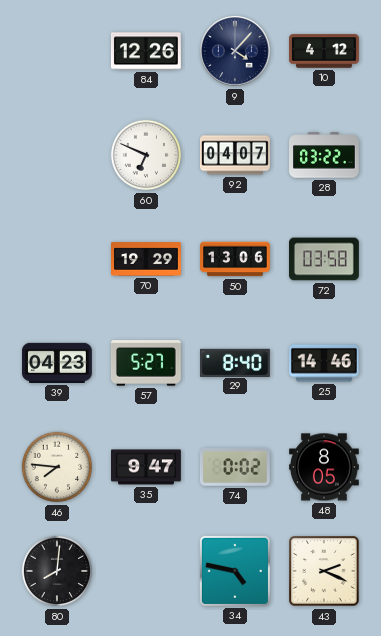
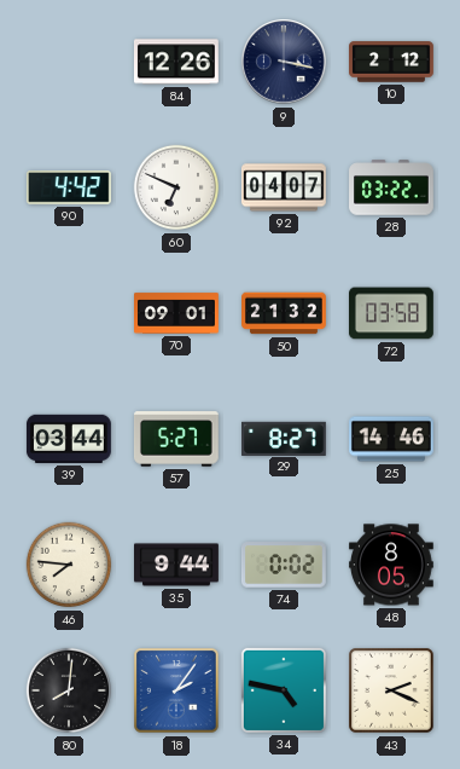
9: 4:07 -> 3:17 (284, 62)
10: 4:12 -> 2:12 (392, 62)
90: none -> 4:42 (69, 189)
70: 19:29 -> 09:01 (177, 313)
50: 13:06 -> 21:32 (285, 313)
39: 04:23 -> 03:44 (69, 439)
29: 8:40 -> 8:27 (285, 438)
35: 9:47 -> 9:44 (177, 565)
18: none -> 2:06 (176, 690)
